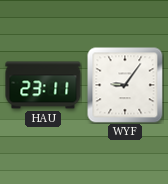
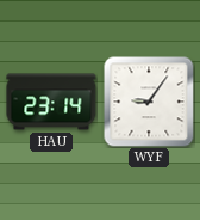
HAU: 23:11 -> 23:14 (51, 102)
